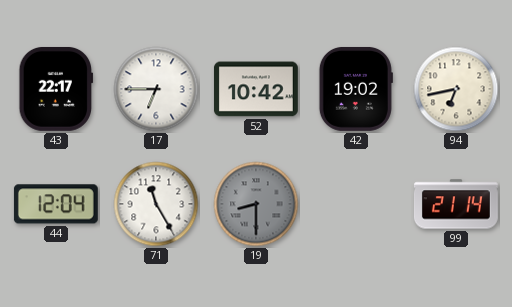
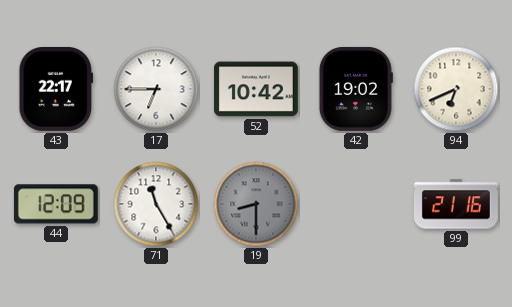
94: 6:43 -> 6:41 (456, 89)
44: 12:04 -> 12:09 (56, 204)
99: 21:14 -> 21:16 (456, 204)
